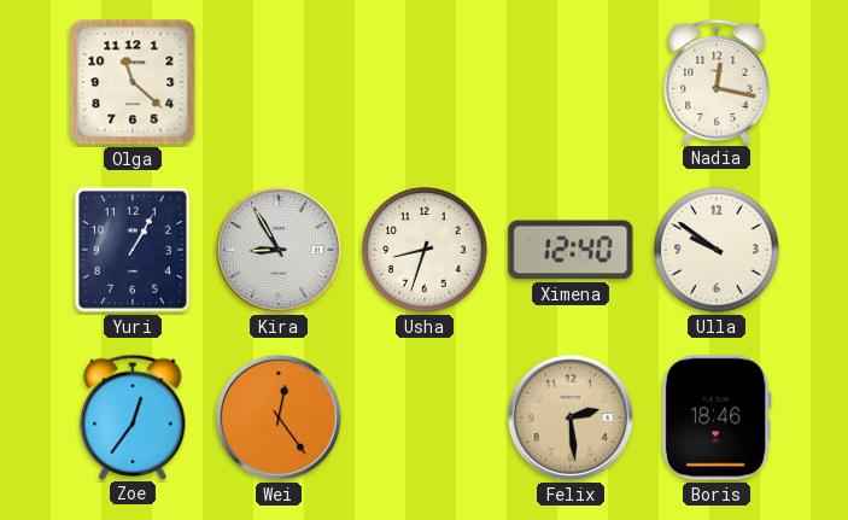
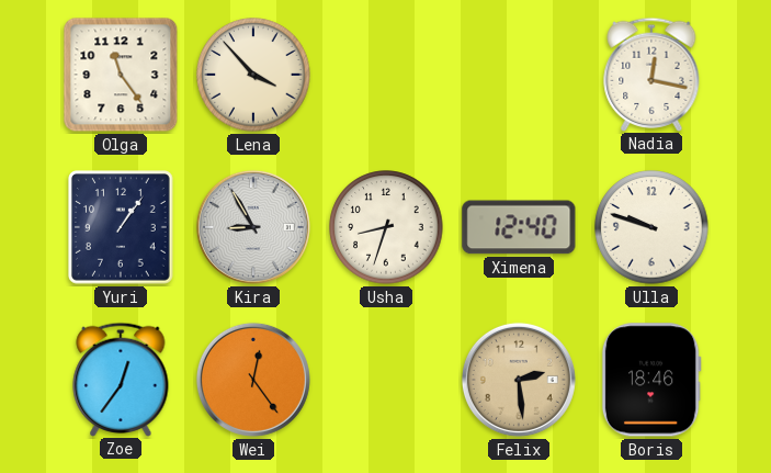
Olga: 11:22 -> 11:24 (121, 75)
Lena: none -> 3:53 (253, 75)
Yuri: 1:05 -> 1:06 (121, 227)
Ulla: 9:51 -> 9:48 (651, 227)
